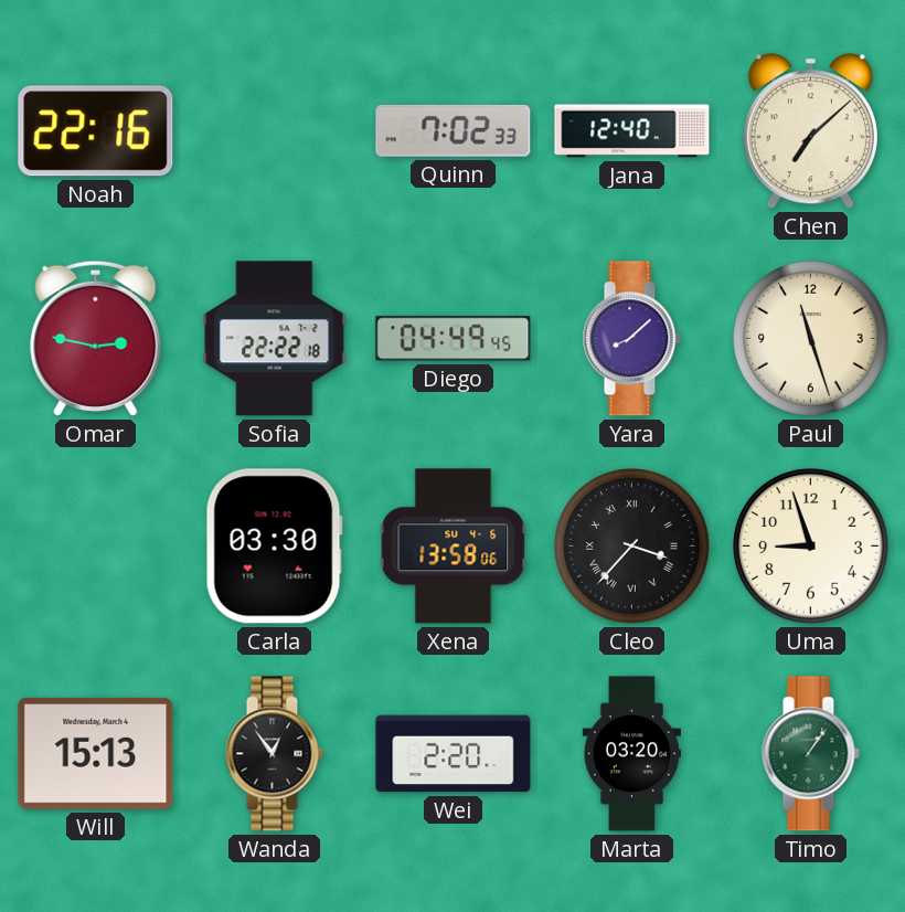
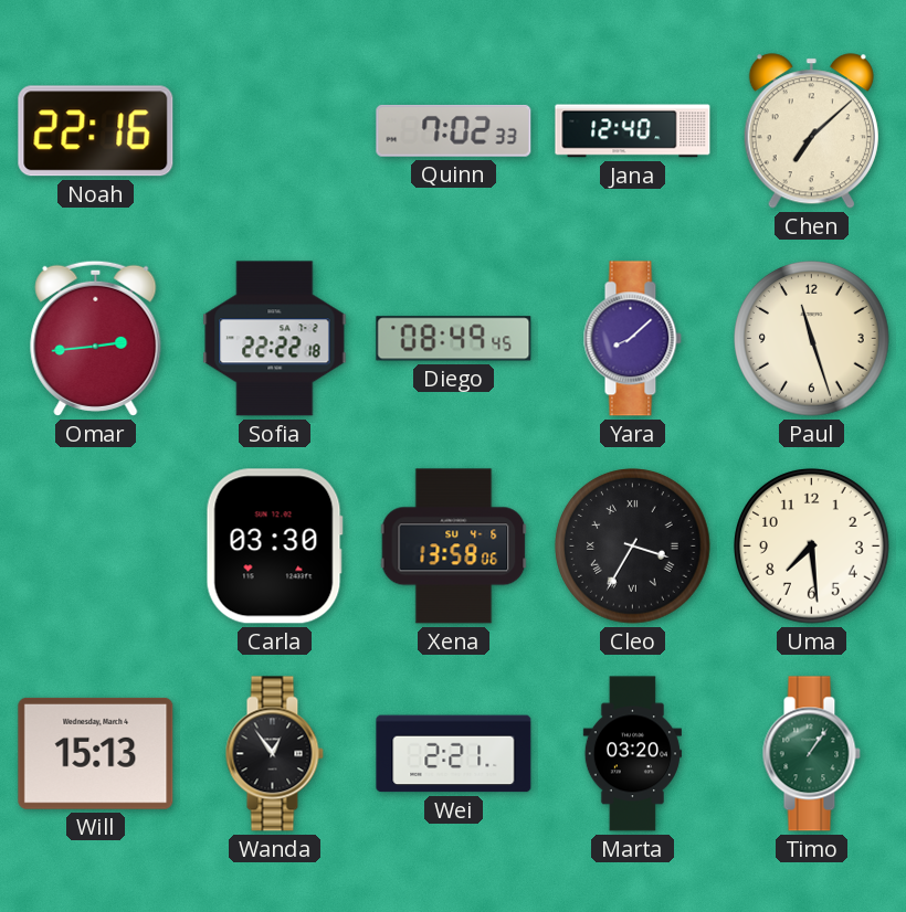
Omar: 2:47 -> 2:44 (96, 338)
Diego: 04:49 -> 08:49 (454, 339)
Cleo: 3:37 -> 3:35 (633, 547)
Uma: 8:57 -> 7:29 (812, 547)
Wei: 2:20 -> 2:21 (454, 754)
